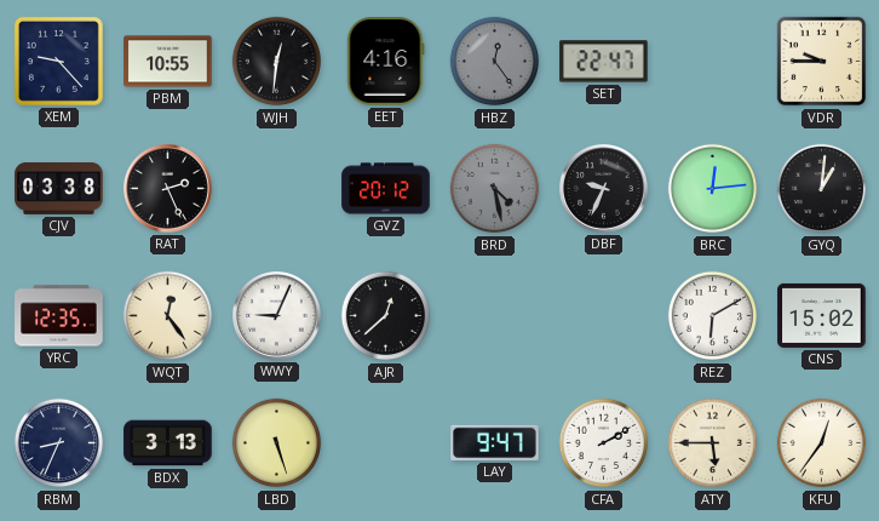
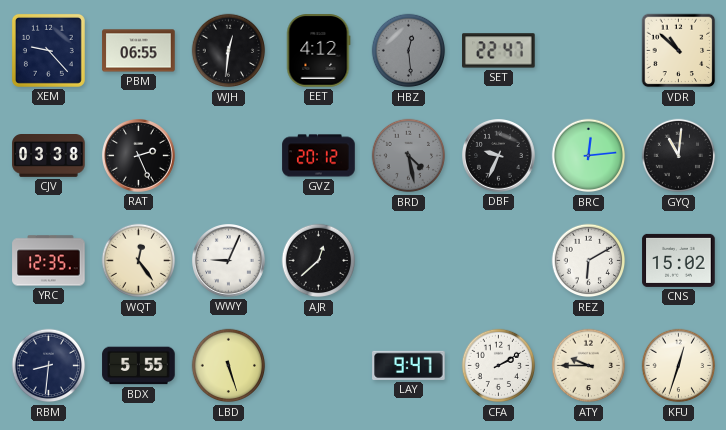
PBM: 10:55 -> 06:55 (139, 51)
EET: 4:16 -> 4:12 (318, 51)
HBZ: 12:24 -> 12:29 (409, 51)
VDR: 9:45 -> 10:52 (679, 51)
GYQ: 1:01 -> 11:01 (679, 156)
RBM: 8:34 -> 8:31 (49, 366)
BDX: 3:13 -> 5:55 (139, 366)
ATY: 5:45 -> 9:45 (589, 366)
KFU: 12:36 -> 12:33 (679, 366)
